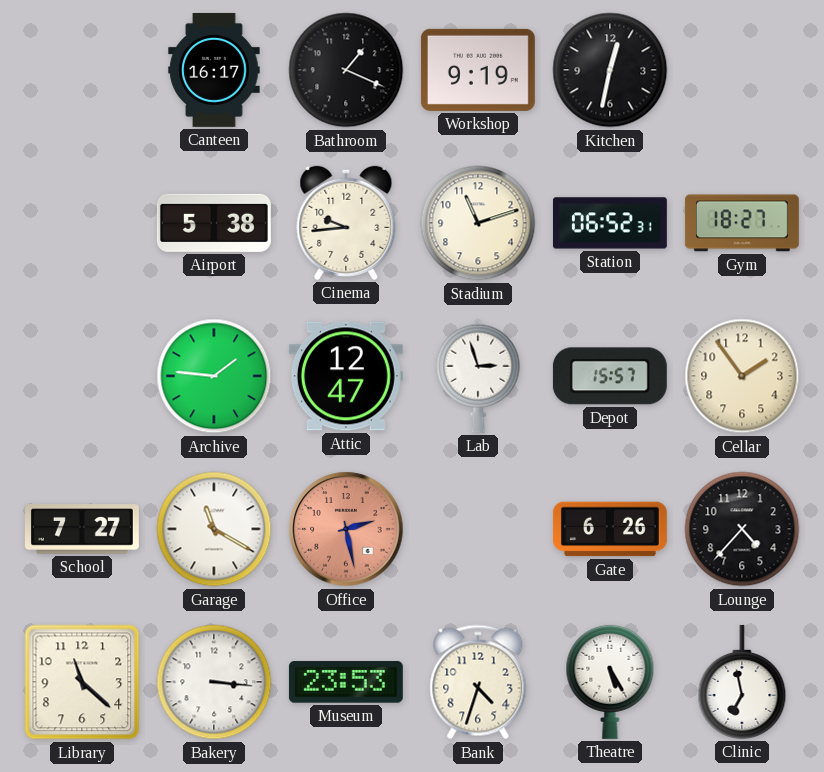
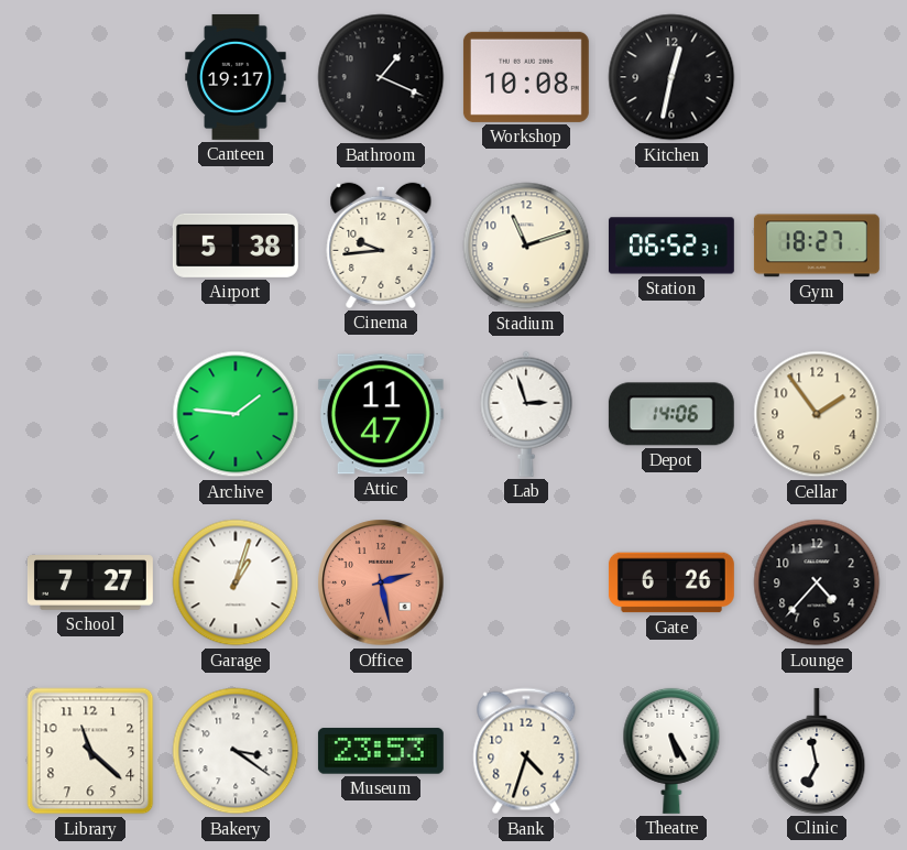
Canteen: 16:17 -> 19:17 (236, 77)
Workshop: 9:19 -> 10:08 (526, 77)
Attic: 12:47 -> 11:47 (381, 414)
Depot: 15:57 -> 14:06 (671, 414)
Garage: 11:20 -> 1:03 (236, 582)
Bakery: 3:16 -> 3:21 (236, 751)
